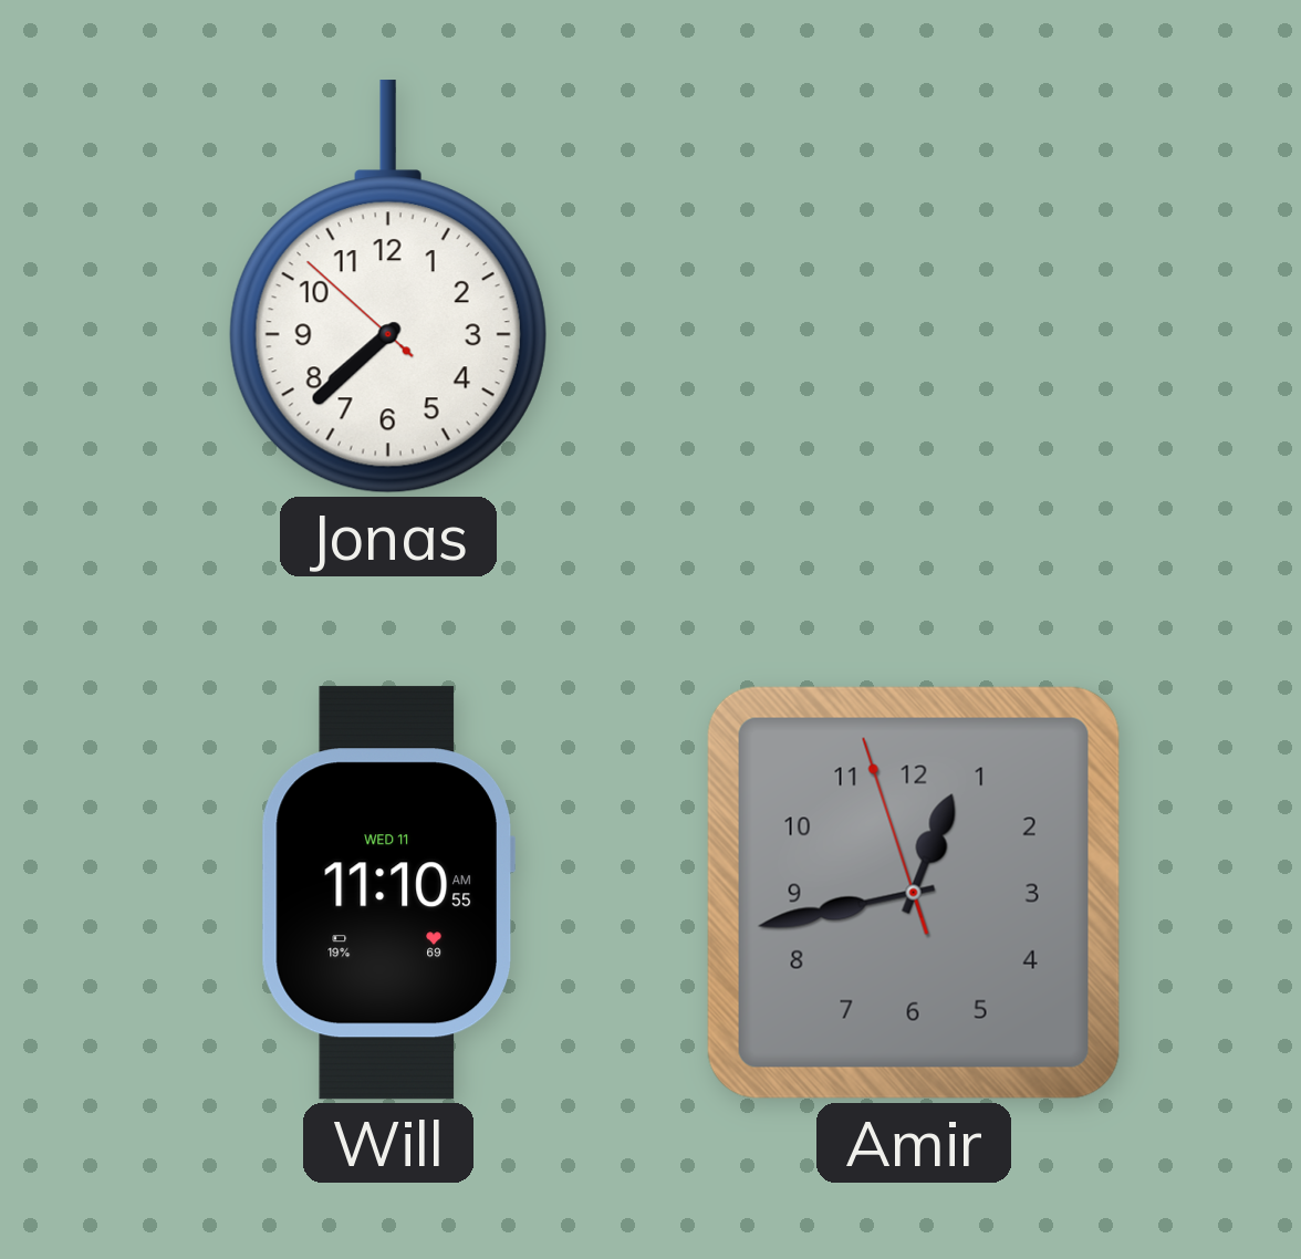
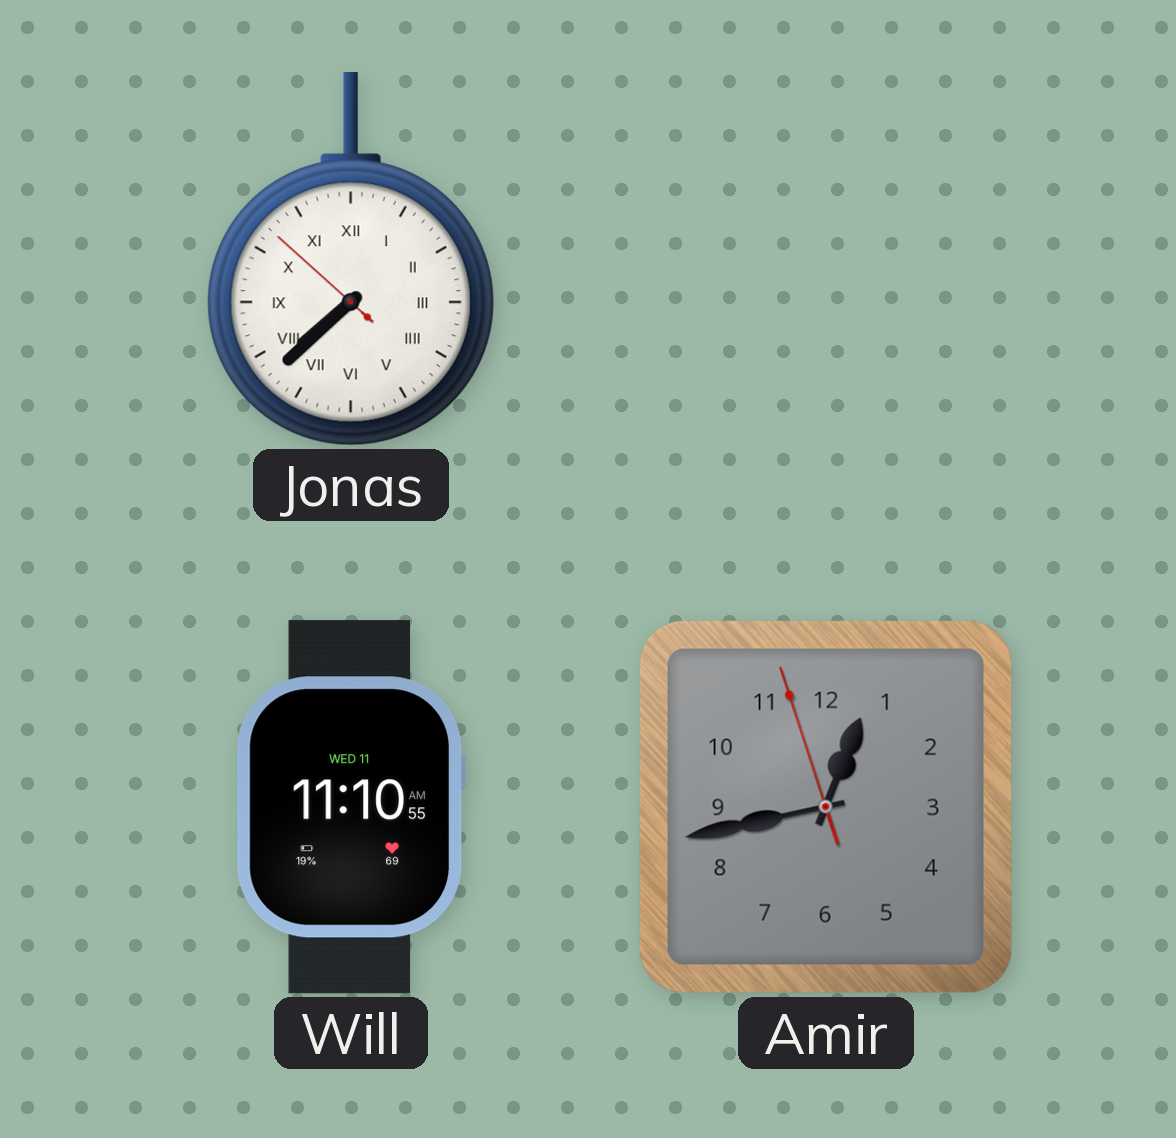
Jonas numerals: Arabic -> Roman (351, 259)
